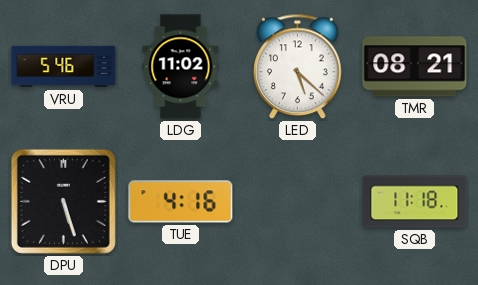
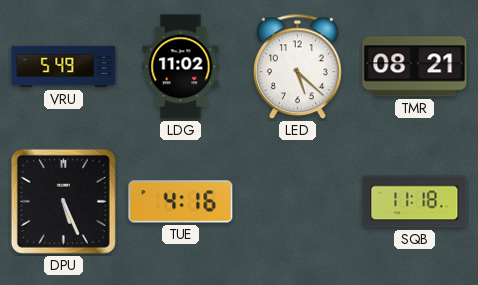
VRU: 5:46 -> 5:49 (64, 67)
DPU: 5:27 -> 5:26 (63, 201)
